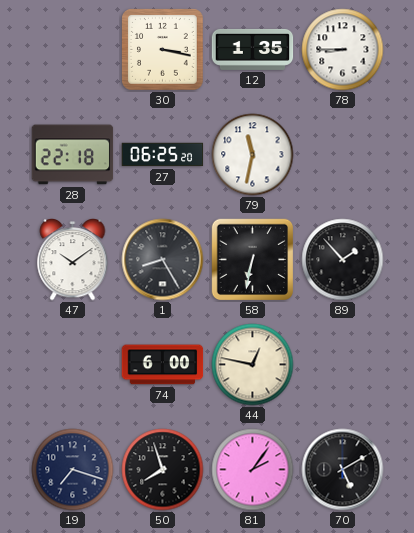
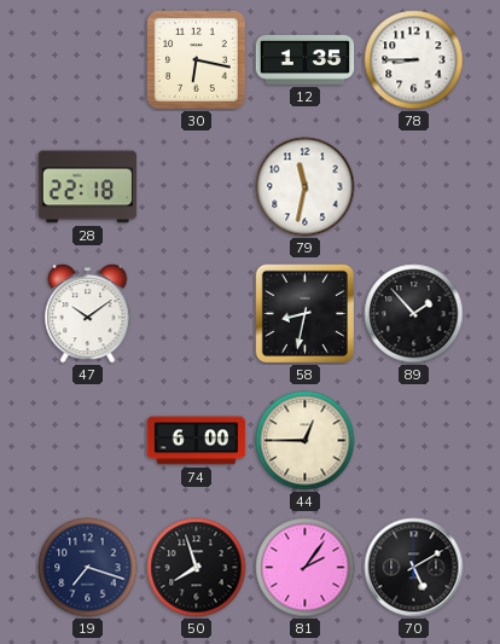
30: 3:17 -> 6:17 (197, 60)
27: 06:25 -> none (163, 155)
1: 8:25 -> none (163, 260)
58: 6:32 -> 8:32 (304, 313)
44: 12:47 -> 12:45 (306, 441)
